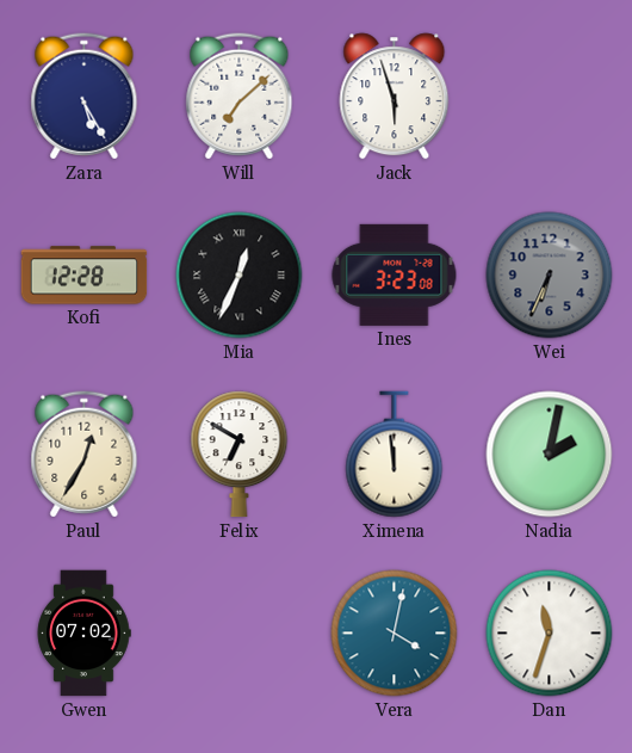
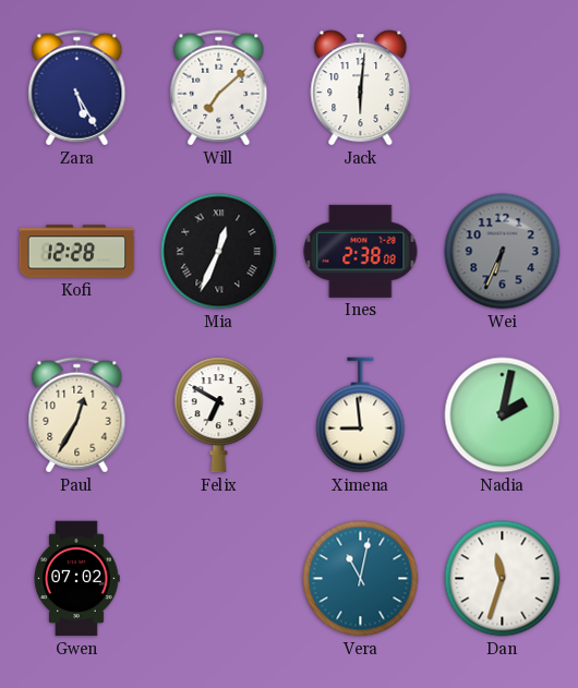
Jack: 5:57 -> 6:01 (361, 88)
Ines: 3:23 -> 2:38 (361, 251)
Ximena: 11:59 -> 8:59 (361, 415)
Vera: 4:02 -> 11:02 (361, 579)
